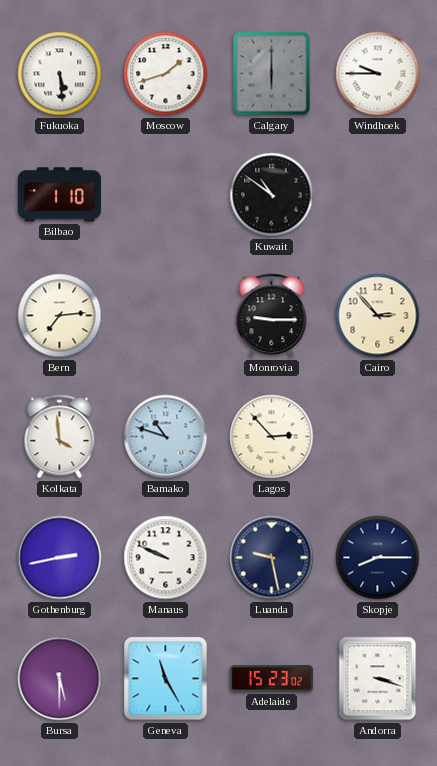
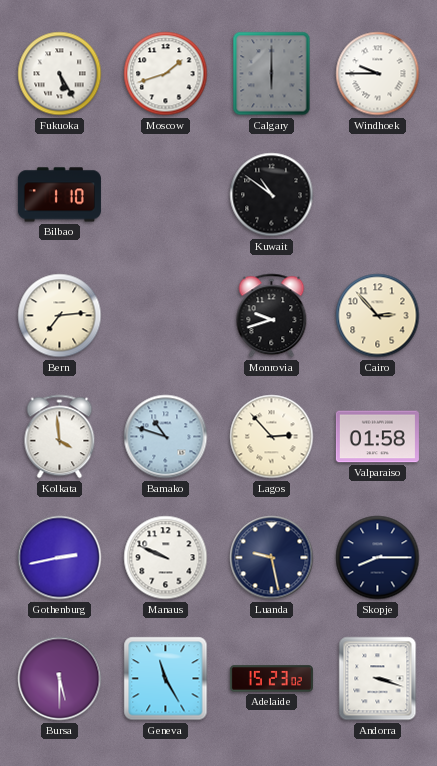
Fukuoka: 5:29 -> 5:25 (60, 74)
Monrovia: 9:15 -> 9:42 (272, 316)
Valparaiso: none -> 01:58 (377, 437)
